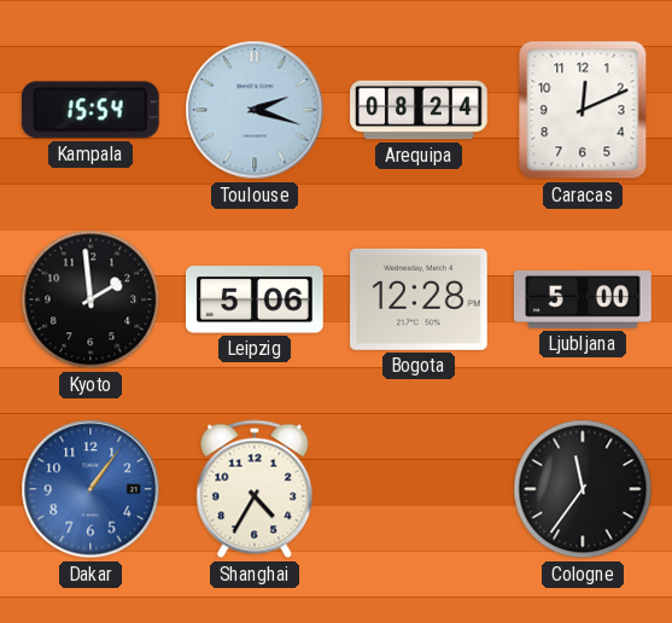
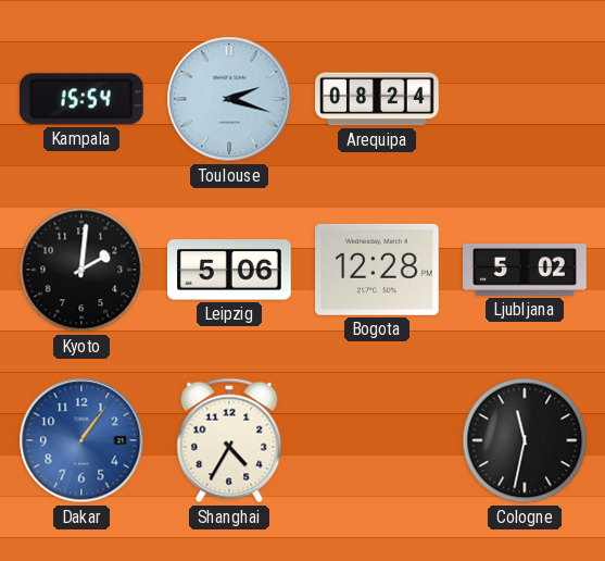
Caracas: 12:11 -> none (583, 110)
Kyoto: 1:59 -> 2:01 (81, 270)
Ljubljana: 5:00 -> 5:02 (525, 270)
Cologne: 11:36 -> 11:32 (525, 440)
